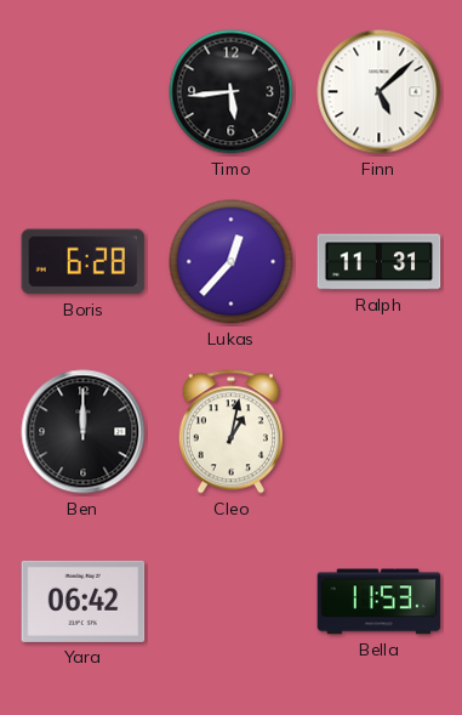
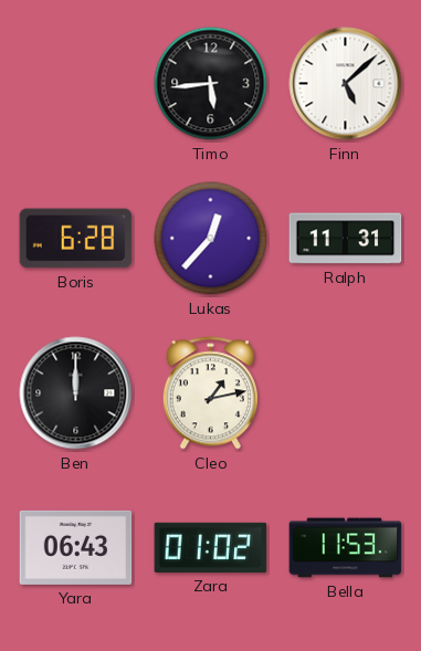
Cleo: 1:02 -> 1:13 (210, 393)
Yara: 06:42 -> 06:43 (76, 547)
Zara: none -> 01:02 (211, 547)
